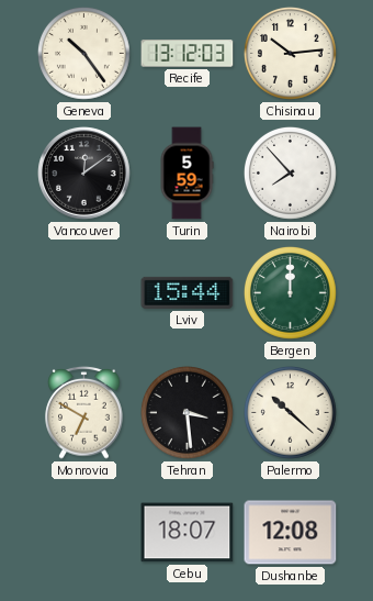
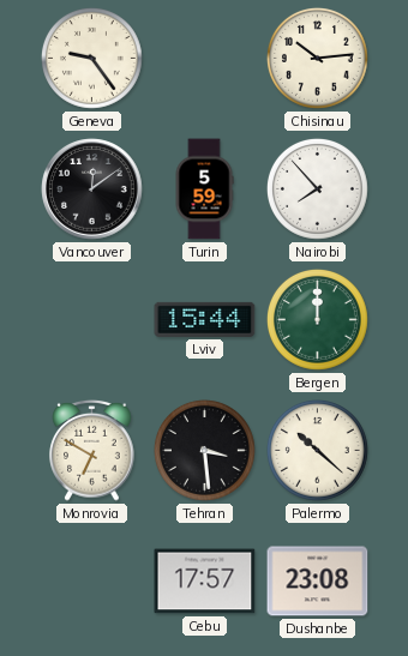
Geneva: 10:24 -> 9:24 (91, 58)
Recife: 13:12 -> none (188, 54)
Cebu: 18:07 -> 17:57 (205, 582)
Dushanbe: 12:08 -> 23:08 (318, 582)
